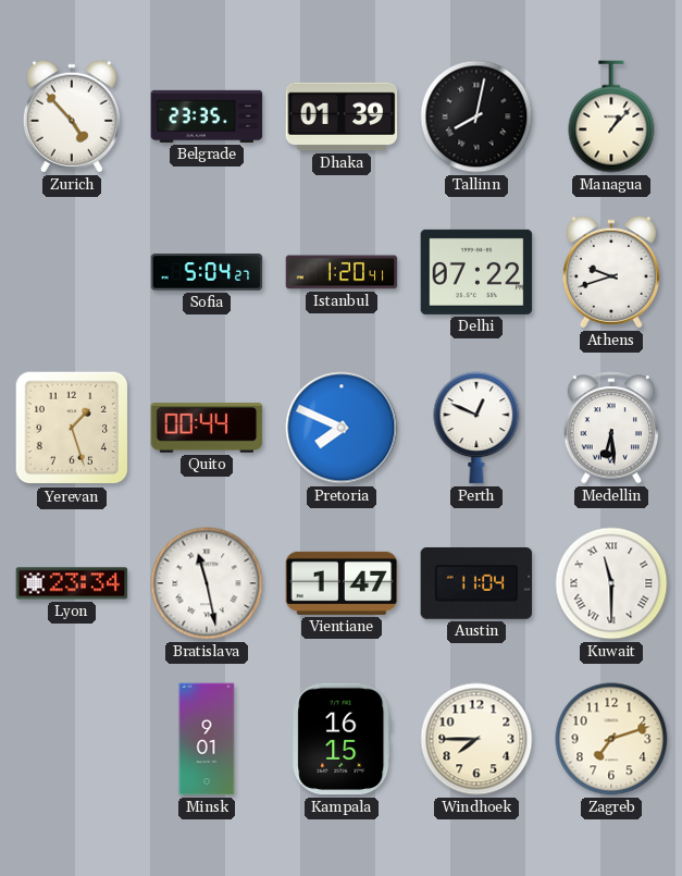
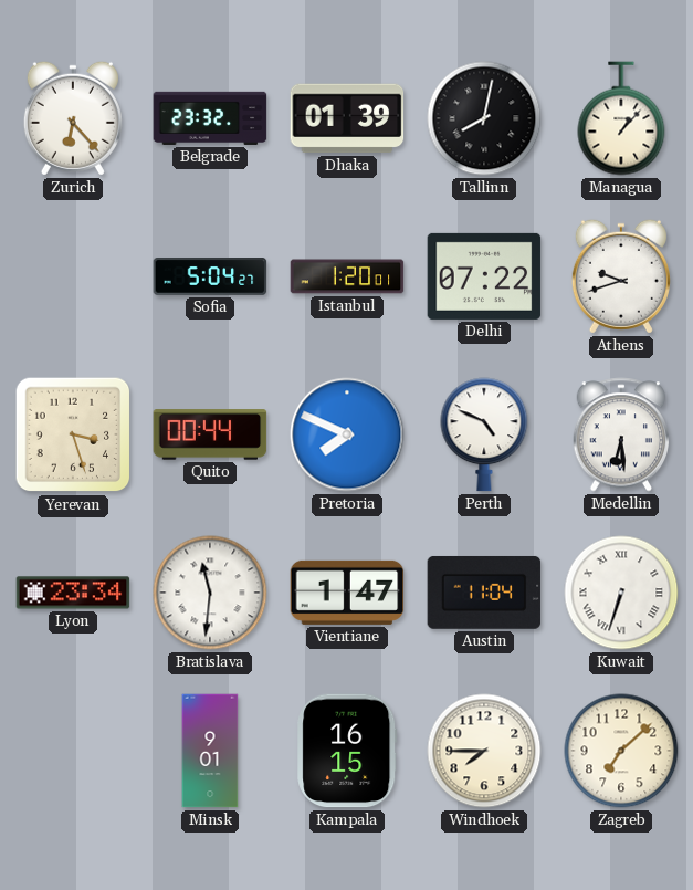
Zurich: 4:53 -> 6:23 (73, 118)
Belgrade: 23:35 -> 23:32 (210, 118)
Istanbul: 1:20:41 -> 1:20:01 (347, 276)
Yerevan: 1:27 -> 3:27 (73, 434)
Perth: 12:49 -> 4:49 (484, 434)
Bratislava: 11:28 -> 11:31 (210, 593)
Kuwait: 11:30 -> 6:33 (621, 593)
Zagreb: 7:12 -> 7:08 (621, 751)
